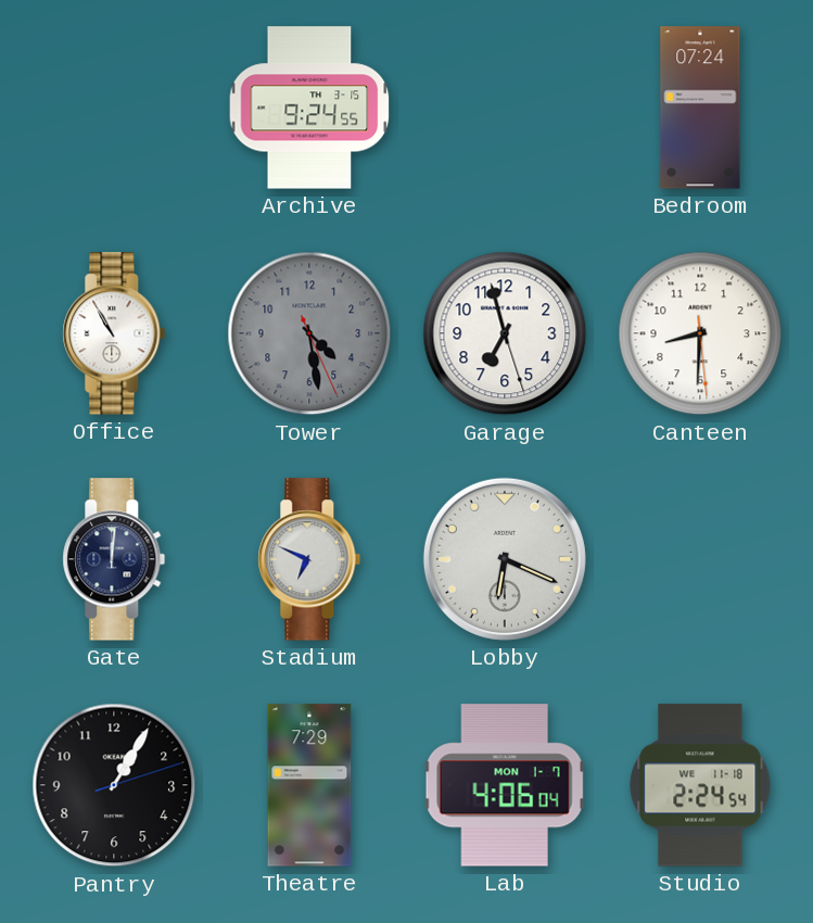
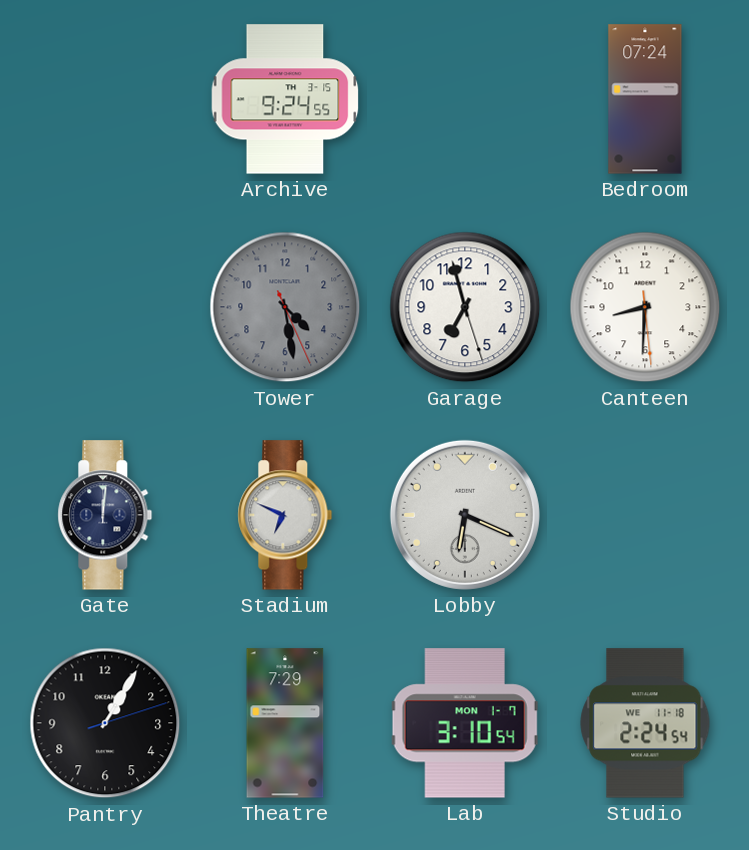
Office: 10:55 -> none (114, 333)
Lab: 4:06 -> 3:10 (465, 723)
